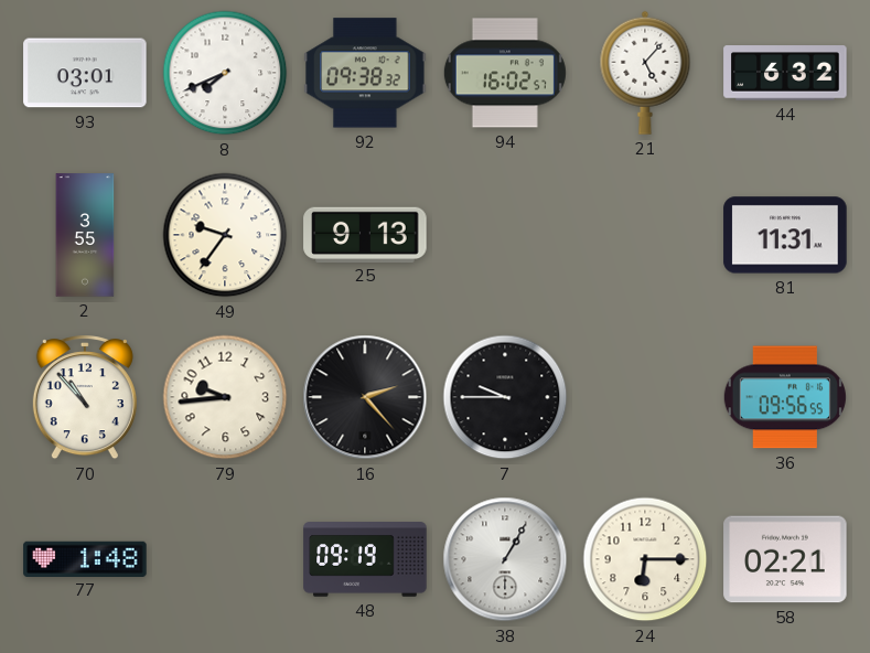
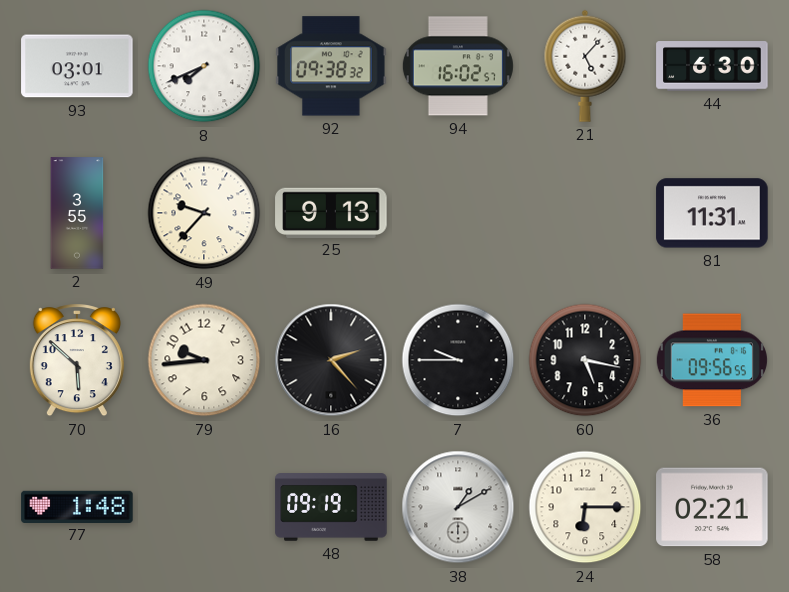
44: 6:32 -> 6:30 (712, 66)
49: 9:36 -> 9:37 (204, 213)
70: 10:53 -> 5:52 (77, 361)
60: none -> 5:17 (585, 360)
38: 1:05 -> 1:10 (458, 507)
